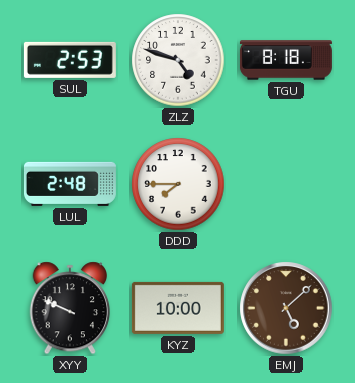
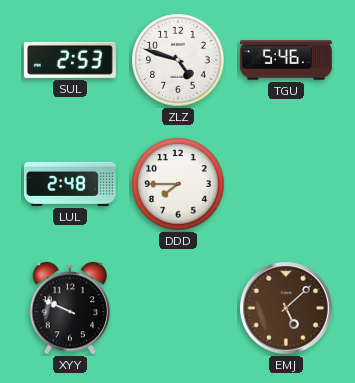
TGU: 8:18 -> 5:46 (286, 60)
KYZ: 10:00 -> none (178, 308)
